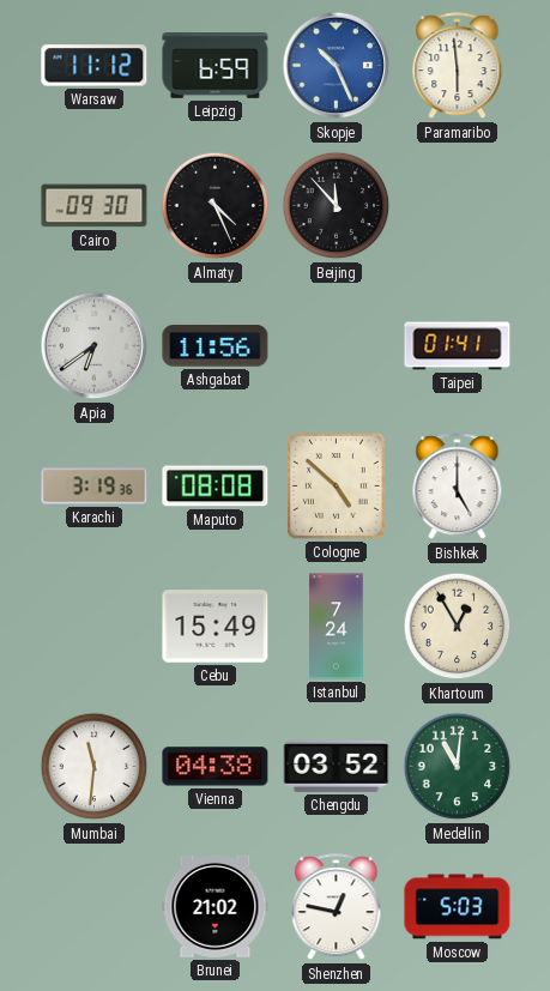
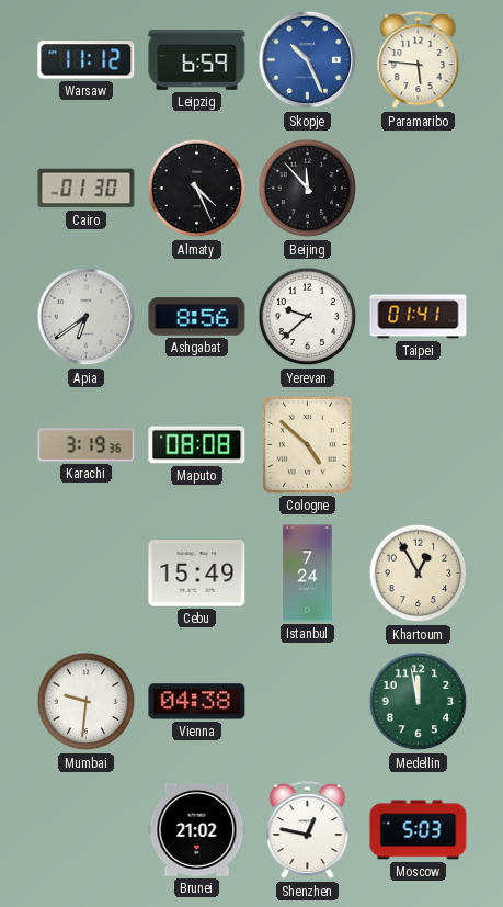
Paramaribo: 5:59 -> 5:46 (419, 60)
Cairo: 09:30 -> 01:30 (87, 189)
Ashgabat: 11:56 -> 8:56 (197, 317)
Yerevan: none -> 9:38 (308, 317)
Bishkek: 5:00 -> none (458, 487)
Mumbai: 11:31 -> 9:31 (87, 702)
Chengdu: 03:52 -> none (337, 766)
Medellin: 11:01 -> 11:58 (419, 702)
